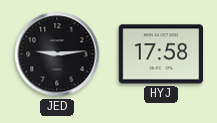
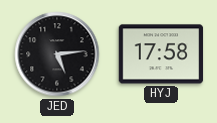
JED: 9:14 -> 5:14 (57, 54)
